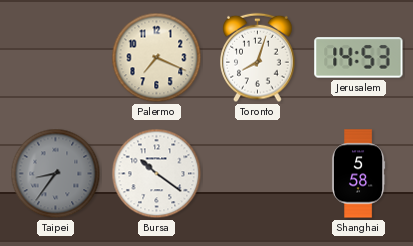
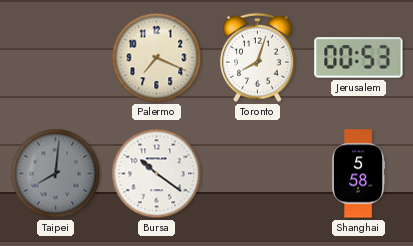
Jerusalem: 14:53 -> 00:53 (359, 58)
Taipei: 8:36 -> 8:01 (56, 174)
